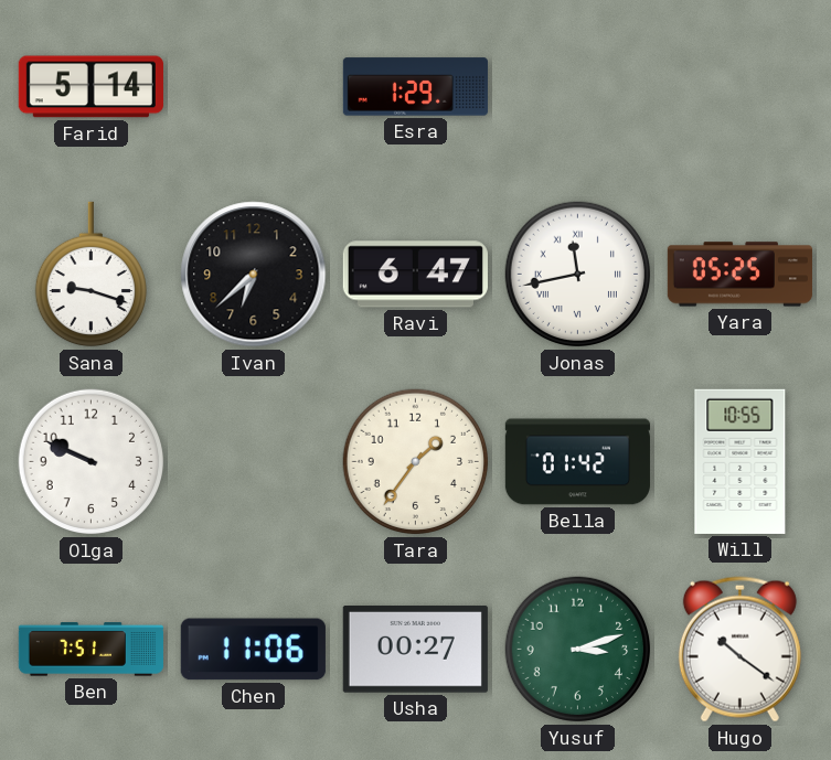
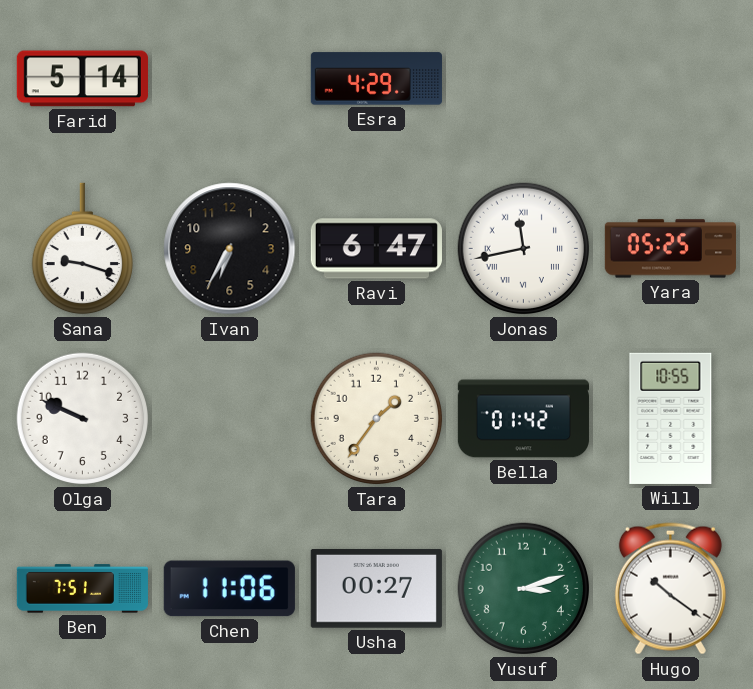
Esra: 1:29 -> 4:29 (376, 79)
Ivan: 6:38 -> 6:35 (230, 249)
